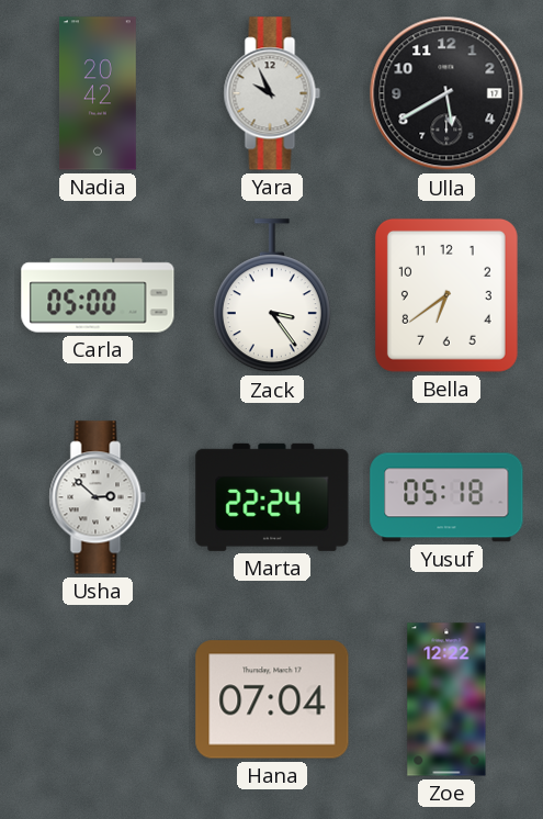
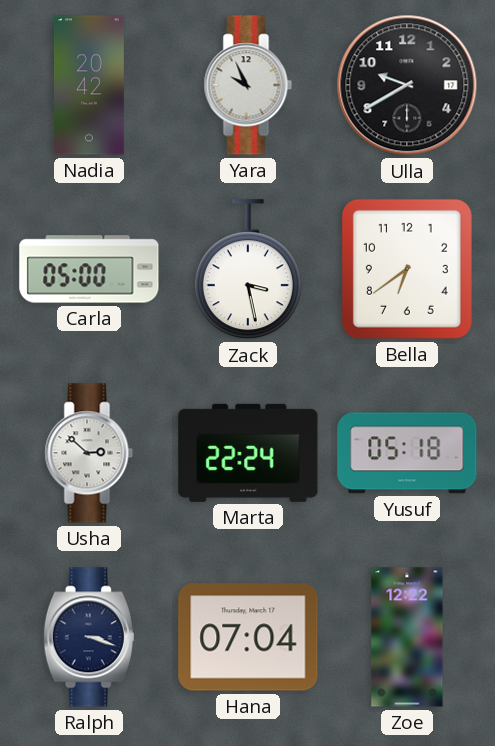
Ulla: 5:40 -> 9:40 (407, 85)
Zack: 3:24 -> 3:28 (248, 270)
Ralph: none -> 3:18 (89, 637)
